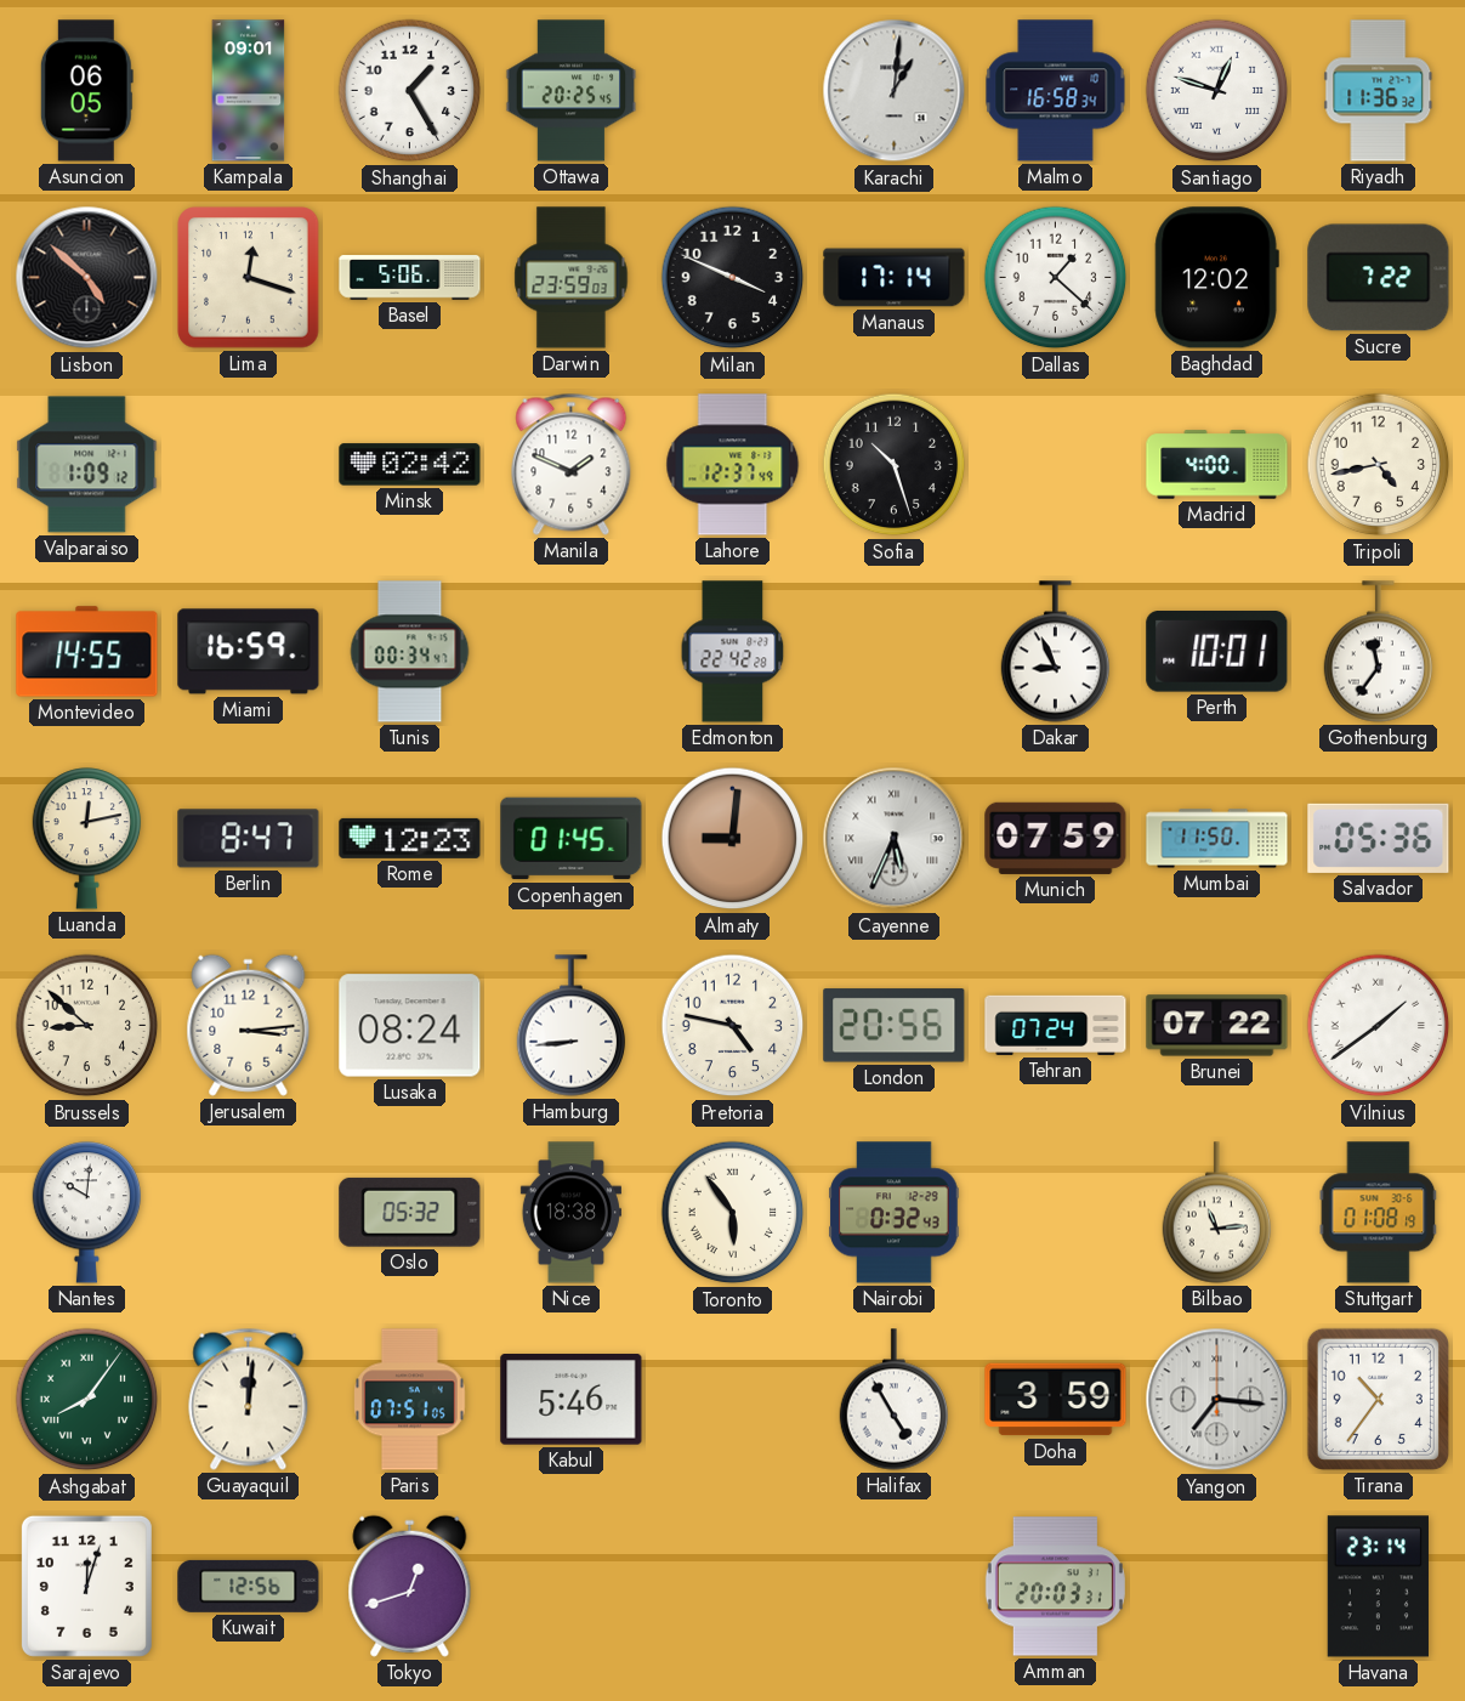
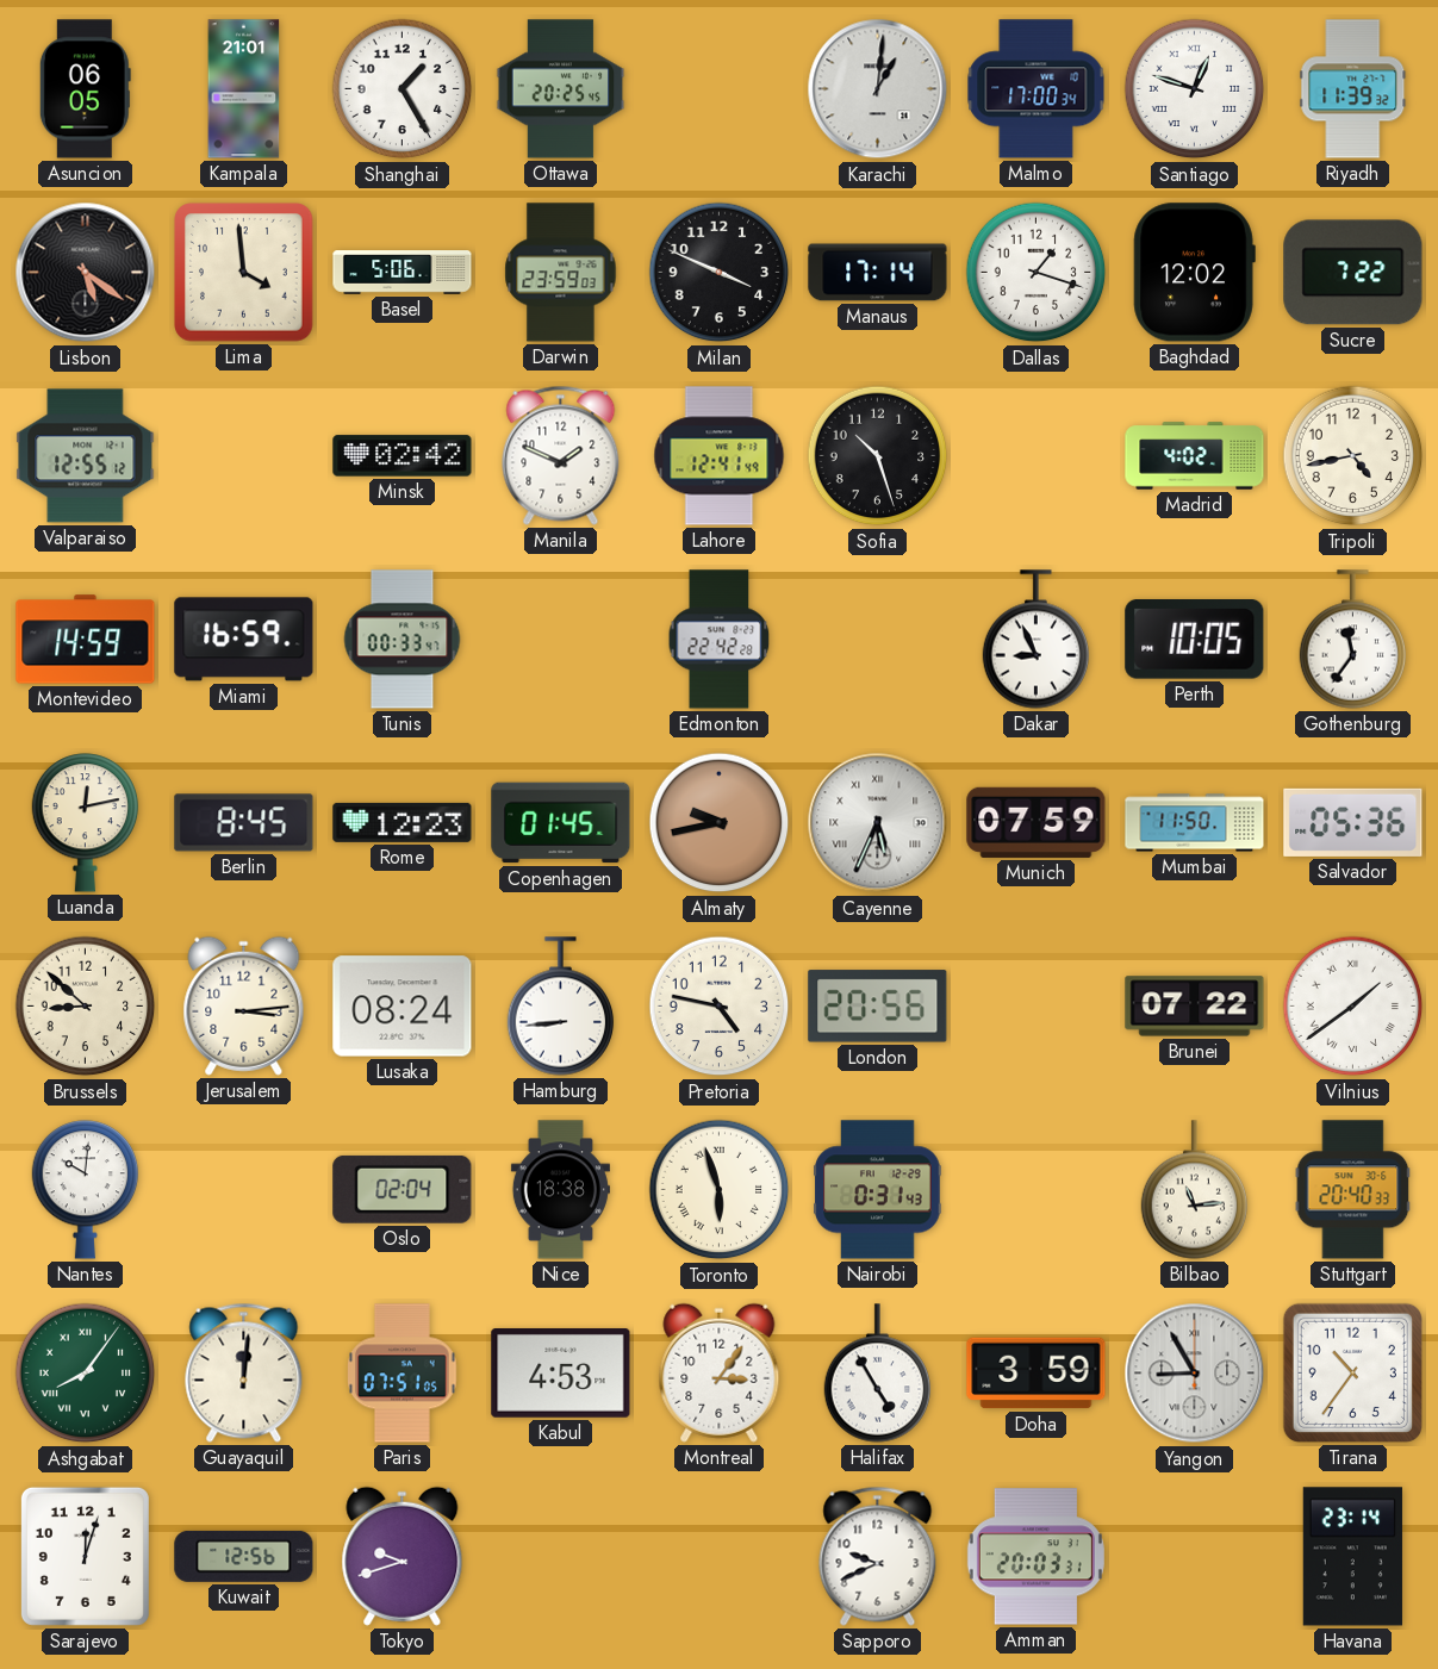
Kampala: 09:01 -> 21:01 (244, 89)
Malmo: 16:58 -> 17:00 (1037, 89)
Riyadh: 11:36 -> 11:39 (1353, 89)
Lisbon: 4:52 -> 5:21 (86, 273)
Lima: 12:18 -> 3:59 (244, 273)
Dallas: 1:22 -> 1:18 (1037, 273)
Valparaiso: 1:09 -> 12:55 (86, 456)
Lahore: 12:37 -> 12:41 (720, 456)
Madrid: 4:00 -> 4:02 (1195, 456)
Montevideo: 14:55 -> 14:59 (86, 640)
Tunis: 00:34 -> 00:33 (403, 640)
Perth: 10:01 -> 10:05 (1195, 640)
Berlin: 8:47 -> 8:45 (244, 823)
Almaty: 9:01 -> 9:43 (720, 823)
Tehran: 07:24 -> none (1056, 1025)
Oslo: 05:32 -> 02:04 (403, 1189)
Toronto: 5:54 -> 5:57 (720, 1190)
Nairobi: 0:32 -> 0:31 (878, 1190)
Stuttgart: 01:08 -> 20:40 (1353, 1190)
Kabul: 5:46 -> 4:53 (561, 1374)
Montreal: none -> 3:06 (720, 1372)
Yangon: 7:16 -> 8:55 (1195, 1374)
Tokyo: 12:42 -> 9:42 (403, 1556)
Sapporo: none -> 9:41 (878, 1556)
